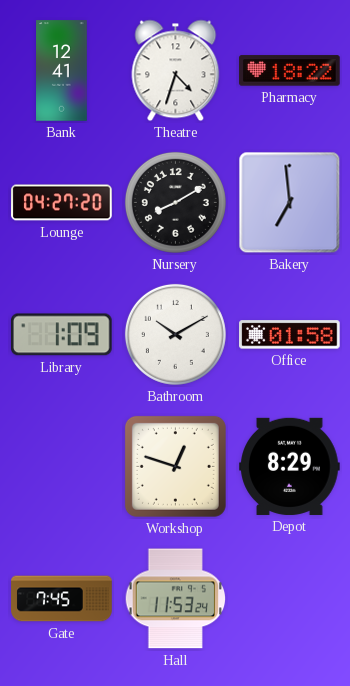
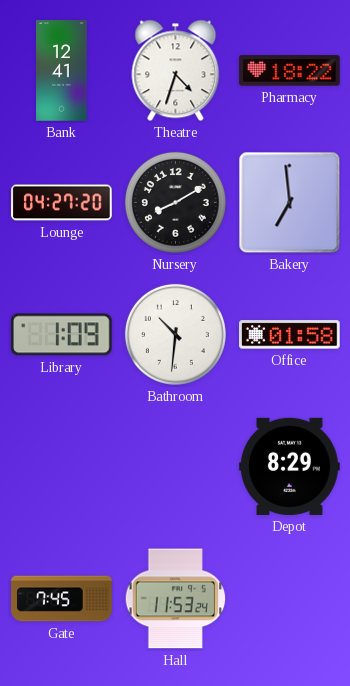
Bathroom: 10:10 -> 10:31 (175, 334)
Workshop: 12:48 -> none (175, 466)
